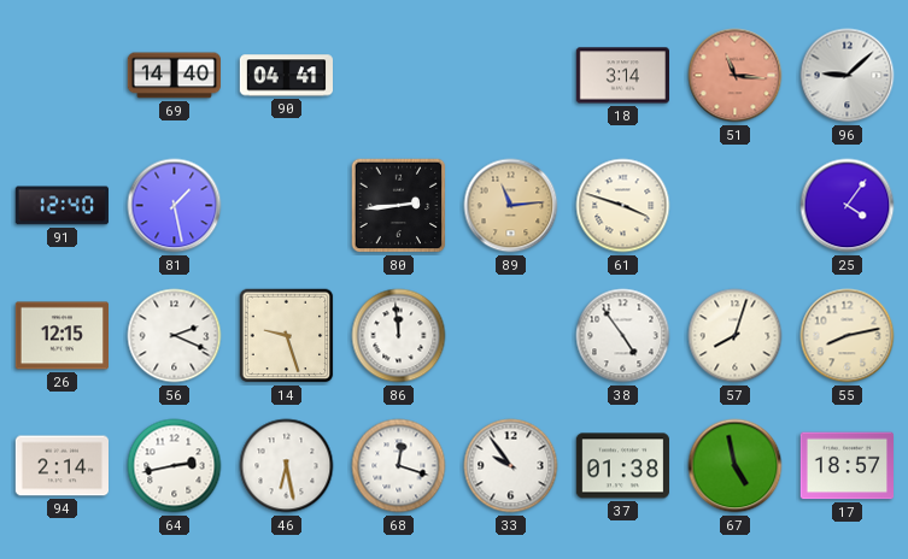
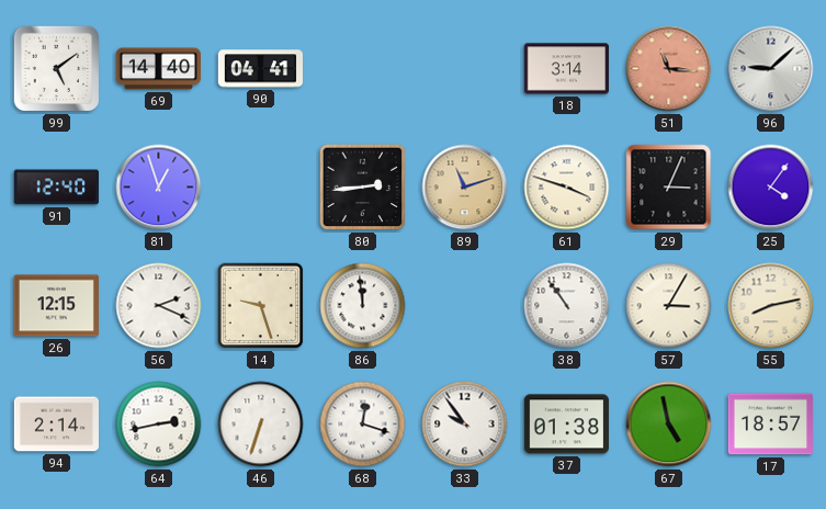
99: none -> 5:09 (57, 69)
81: 1:28 -> 12:57 (159, 188)
89: 11:14 -> 11:12 (465, 188)
29: none -> 3:04 (669, 188)
38: 4:54 -> 10:54 (567, 306)
57: 8:03 -> 3:05 (669, 306)
46: 6:28 -> 6:33 (261, 425)
